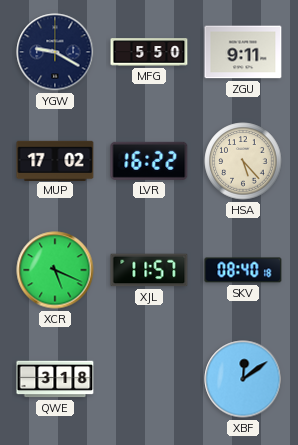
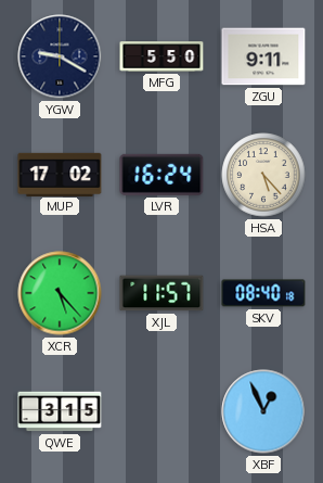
LVR: 16:22 -> 16:24 (161, 175)
XCR: 5:19 -> 5:23 (60, 293)
QWE: 3:18 -> 3:15 (60, 411)
XBF: 12:09 -> 12:56 (263, 411)
